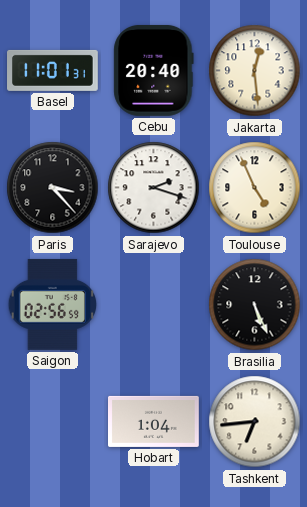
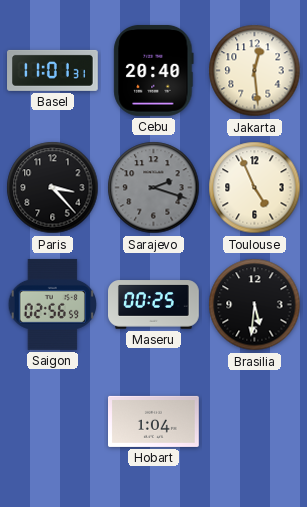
Sarajevo dial: white -> grey (154, 188)
Maseru: none -> 00:25 (154, 305)
Brasilia: 5:26 -> 5:31 (255, 305)
Tashkent: 6:44 -> none (255, 422)
